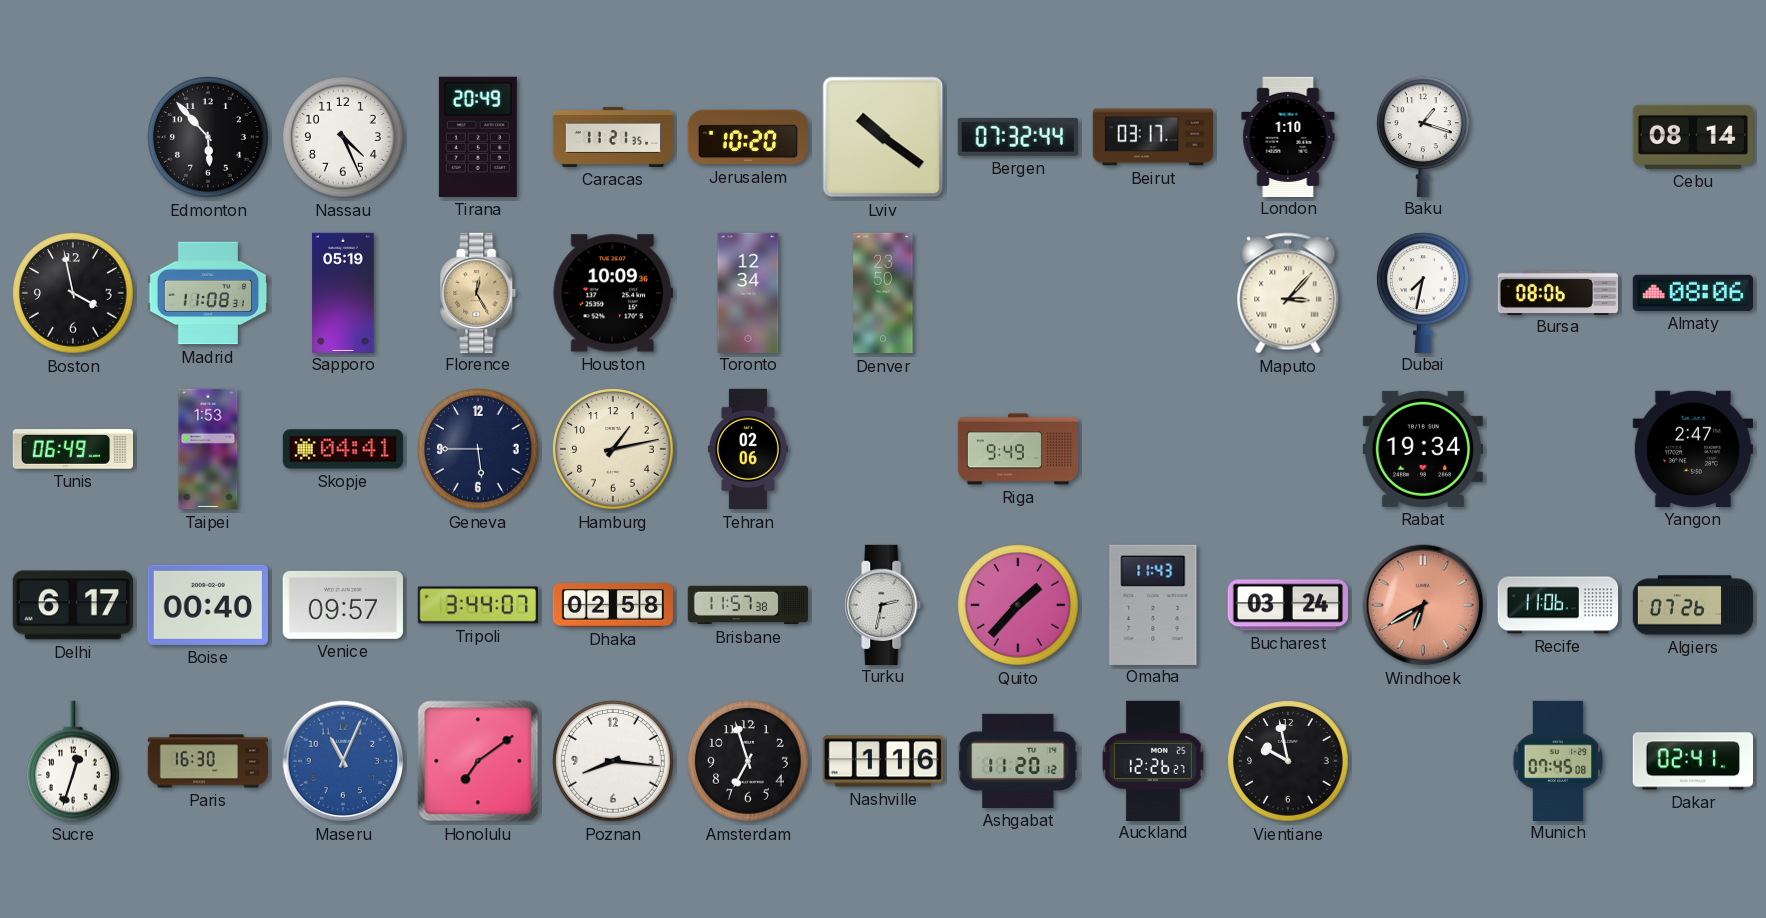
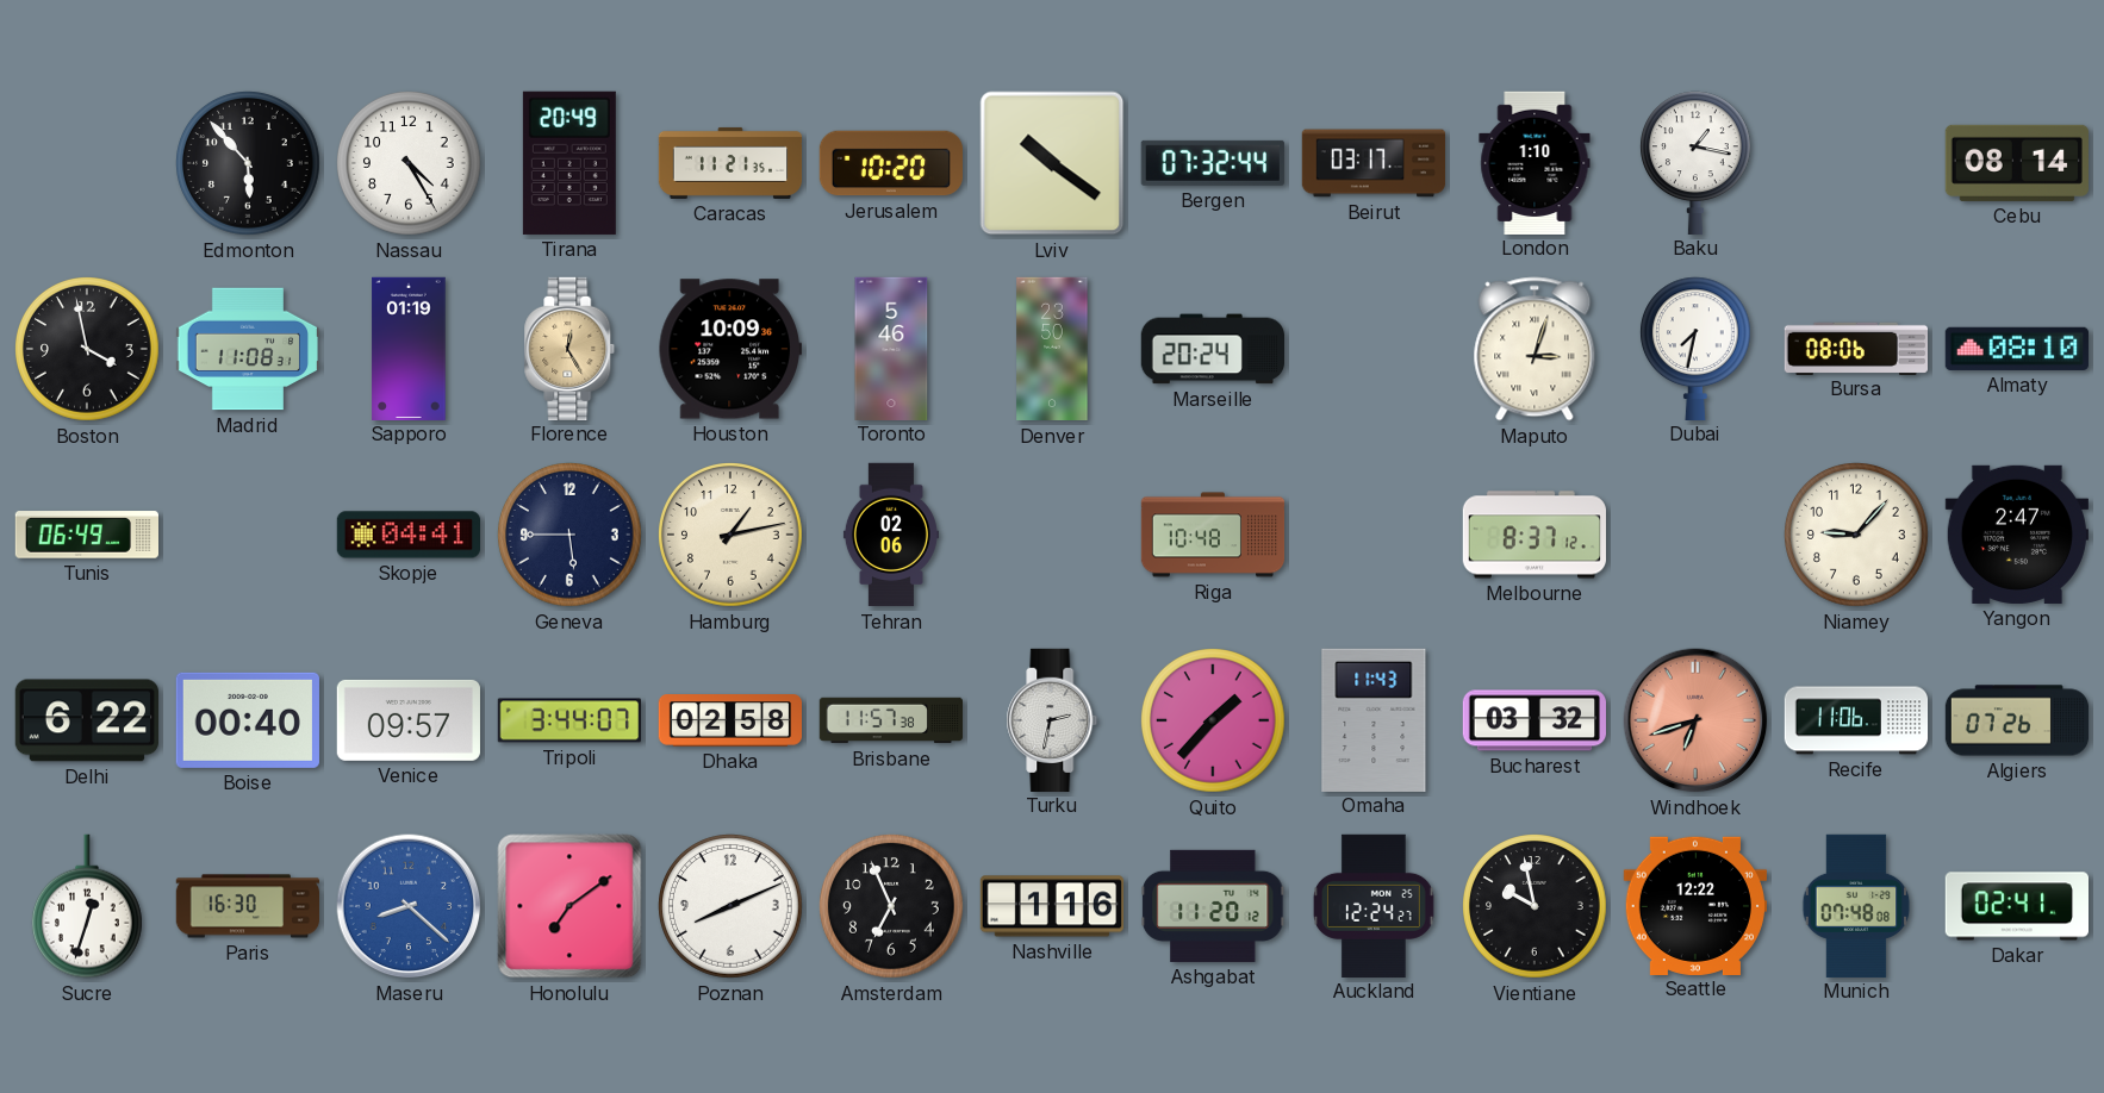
Nassau: 4:26 -> 4:25 (410, 164)
Baku: 1:18 -> 1:17 (1695, 162)
Sapporo: 05:19 -> 01:19 (409, 348)
Toronto: 12:34 -> 5:46 (891, 348)
Marseille: none -> 20:24 (1212, 349)
Maputo: 3:07 -> 3:03 (1535, 349)
Almaty: 08:06 -> 08:10 (2017, 349)
Taipei: 1:53 -> none (208, 449)
Riga: 9:49 -> 10:48 (1213, 535)
Melbourne: none -> 8:37 (1533, 535)
Rabat: 19:34 -> none (1423, 449)
Niamey: none -> 9:07 (1857, 536)
Delhi: 6:17 -> 6:22 (86, 720)
Bucharest: 03:24 -> 03:32 (1533, 720)
Windhoek: 6:40 -> 6:42 (1695, 720)
Maseru: 11:04 -> 8:22 (409, 906)
Poznan: 8:16 -> 8:11 (732, 907)
Amsterdam: 6:57 -> 6:56 (892, 907)
Auckland: 12:26 -> 12:24 (1374, 905)
Seattle: none -> 12:22 (1694, 905)
Munich: 07:45 -> 07:48 (1856, 905)
